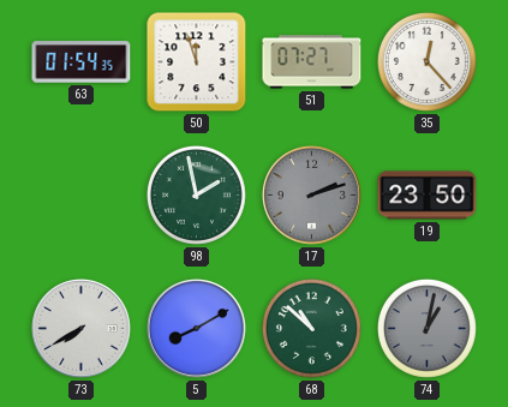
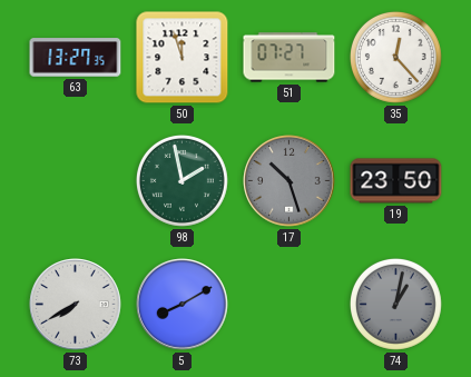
63: 01:54 -> 13:27 (76, 58)
17: 2:12 -> 10:27 (290, 181)
68: 10:52 -> none (311, 328)
